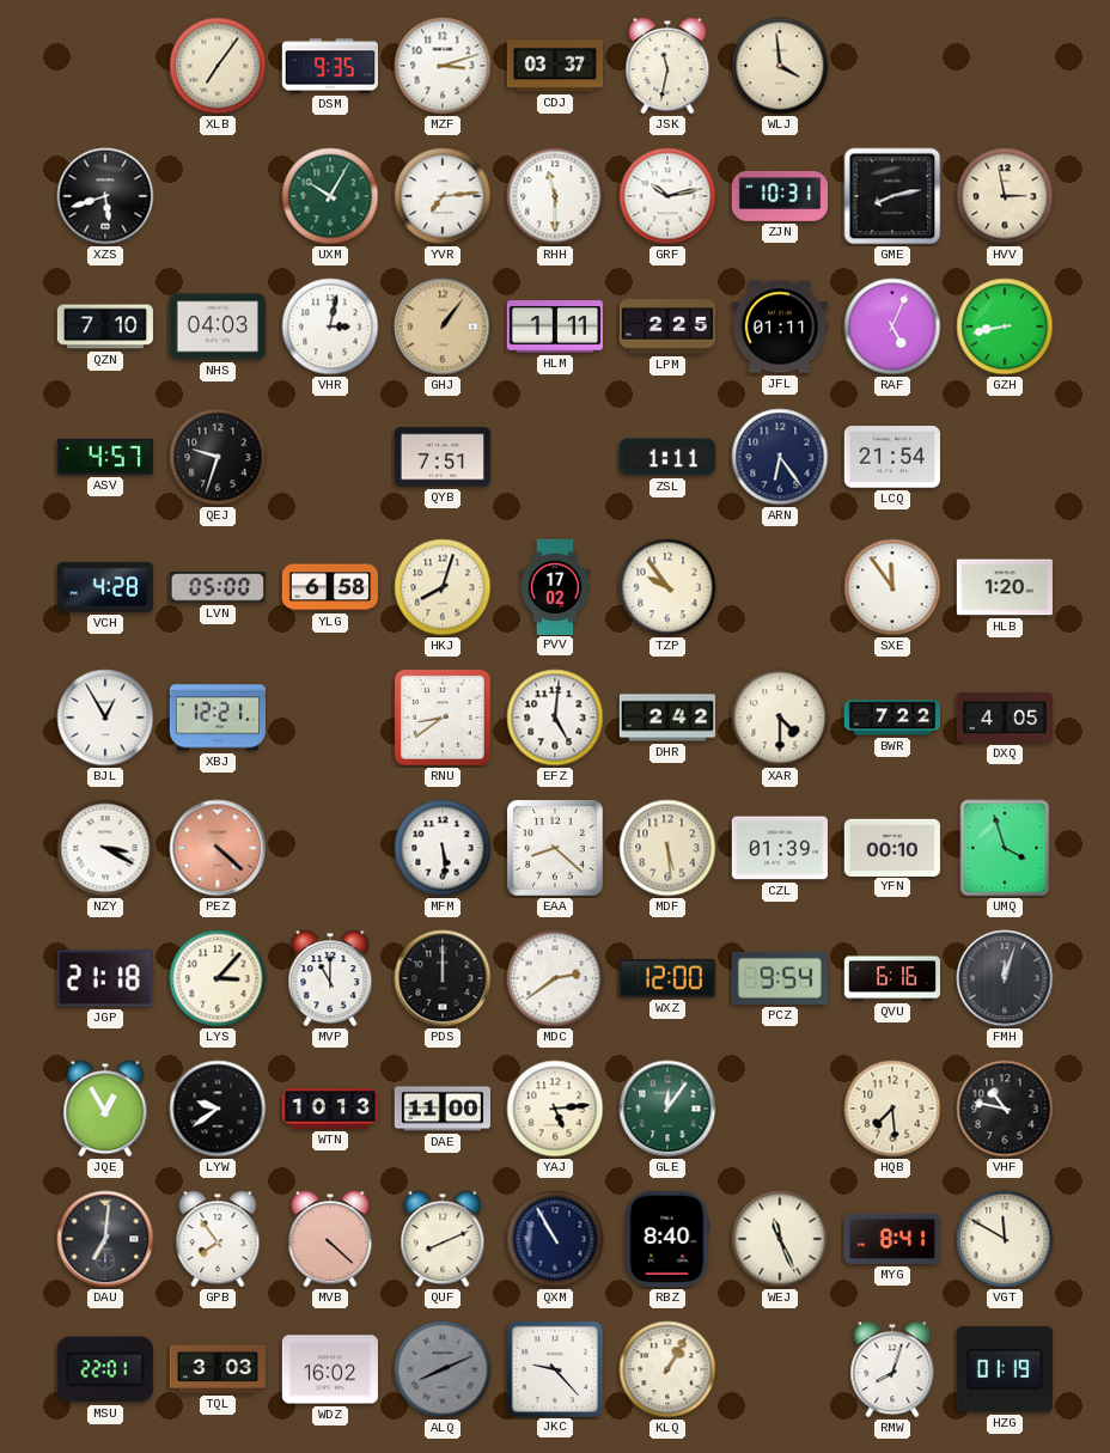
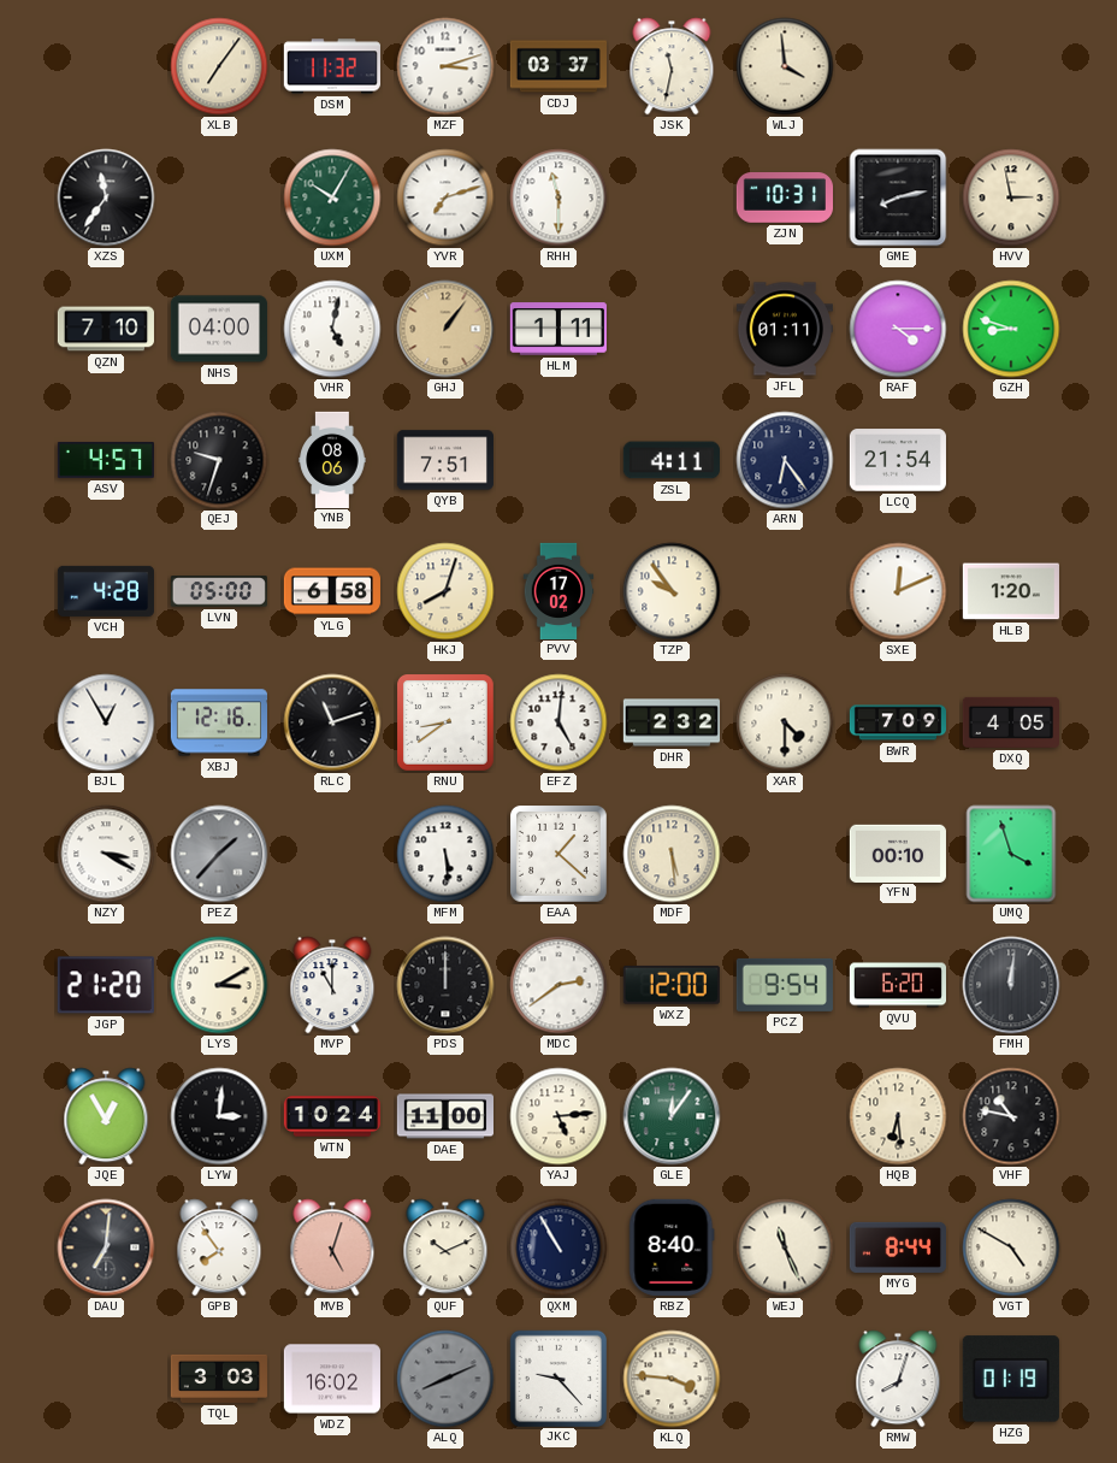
DSM: 9:35 -> 11:32 (332, 66)
XZS: 5:42 -> 11:36 (106, 197)
YVR: 7:14 -> 7:12 (445, 197)
GRF: 10:13 -> none (667, 196)
NHS: 04:03 -> 04:00 (219, 329)
VHR: 3:02 -> 5:02 (332, 329)
LPM: 2:25 -> none (667, 328)
RAF: 5:04 -> 4:15 (898, 329)
GZH: 8:43 -> 8:48 (1011, 329)
YNB: none -> 08:06 (332, 459)
ZSL: 1:11 -> 4:11 (672, 460)
SXE: 11:54 -> 12:11 (898, 591)
XBJ: 12:21 -> 12:16 (218, 722)
RLC: none -> 11:12 (332, 722)
DHR: 2:42 -> 2:32 (670, 722)
BWR: 7:22 -> 7:09 (897, 722)
PEZ: 4:22 -> 1:37 (219, 854)
PEZ dial: salmon -> grey (219, 854)
EAA: 8:22 -> 1:22 (560, 855)
CZL: 01:39 -> none (780, 848)
JGP: 21:18 -> 21:20 (106, 985)
LYS: 3:07 -> 3:10 (219, 985)
QVU: 6:16 -> 6:20 (897, 985)
FMH: 12:03 -> 12:01 (1011, 985)
LYW: 9:39 -> 3:01 (219, 1116)
WTN: 10:13 -> 10:24 (331, 1116)
HQB: 7:29 -> 6:29 (898, 1116)
MVB: 4:22 -> 5:03 (332, 1247)
QUF: 8:11 -> 10:11 (445, 1247)
MYG: 8:41 -> 8:44 (898, 1247)
VGT: 11:50 -> 4:50 (1011, 1247)
MSU: 22:01 -> none (105, 1369)
KLQ: 1:05 -> 3:46 (672, 1379)
